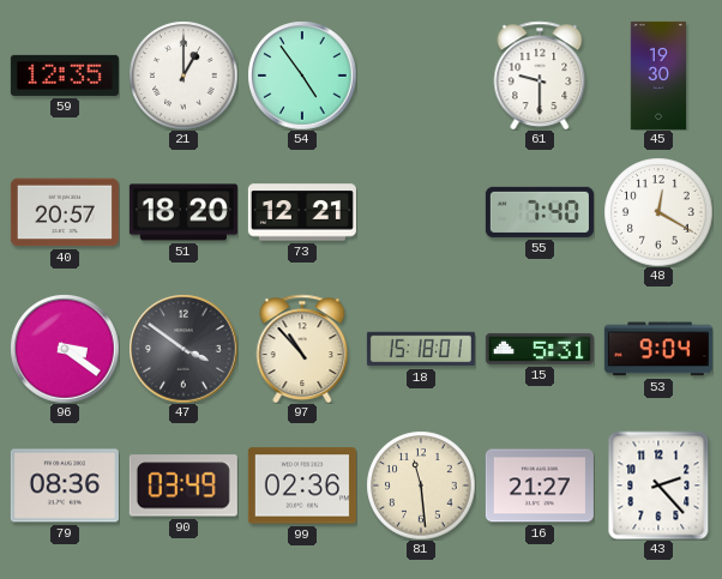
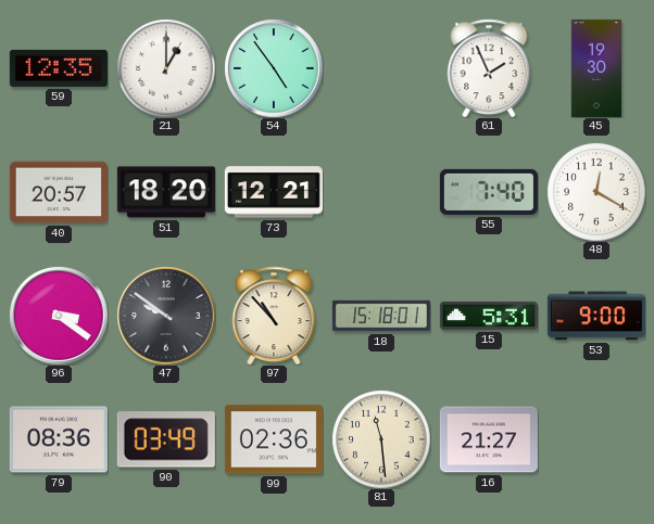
61: 9:30 -> 1:56 (489, 68)
47: 3:51 -> 9:51 (166, 316)
53: 9:04 -> 9:00 (596, 316)
43: 2:23 -> none (658, 485)
